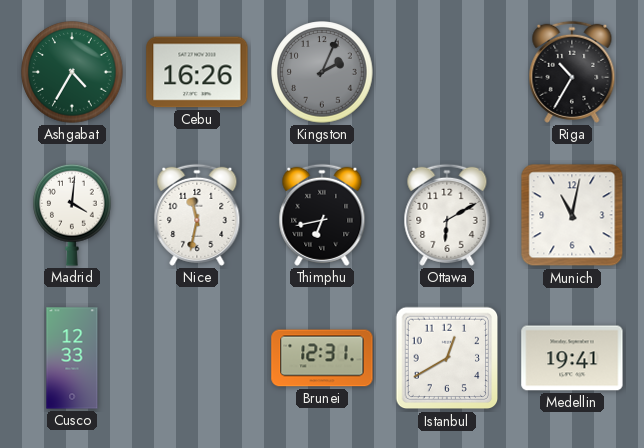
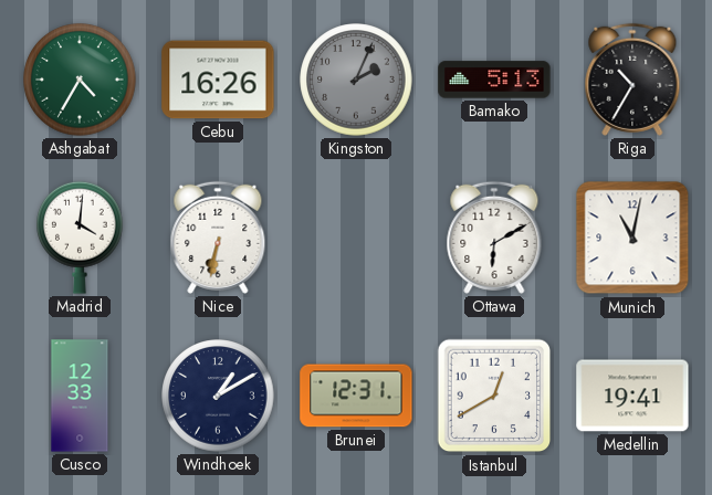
Bamako: none -> 5:13 (494, 80)
Nice: 11:32 -> 6:32 (218, 238)
Thimphu: 6:43 -> none (322, 215)
Windhoek: none -> 1:10 (218, 396)
